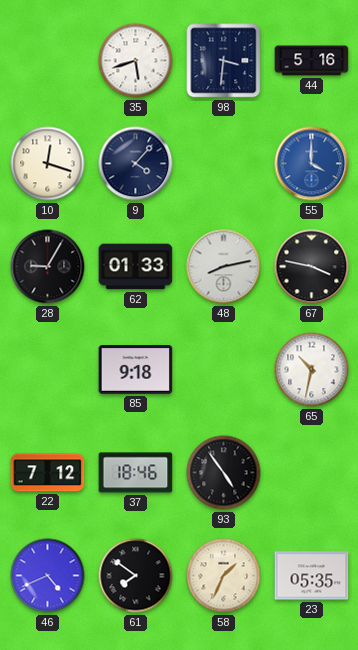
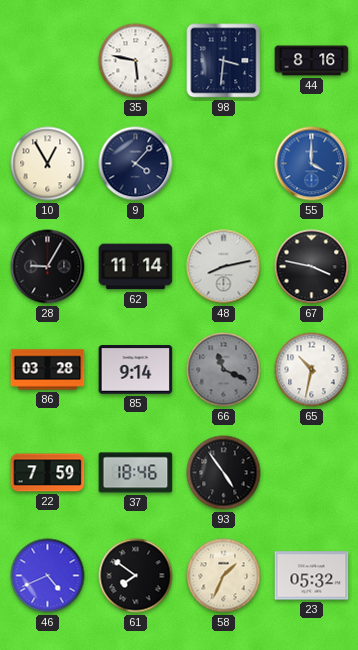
35: 5:42 -> 5:47 (136, 61)
44: 5:16 -> 8:16 (312, 61)
10: 12:18 -> 12:55 (48, 164)
62: 01:33 -> 11:14 (136, 267)
86: none -> 03:28 (48, 370)
85: 9:18 -> 9:14 (136, 370)
66: none -> 11:19 (224, 370)
22: 7:12 -> 7:59 (48, 473)
23: 05:35 -> 05:32 (312, 576)
